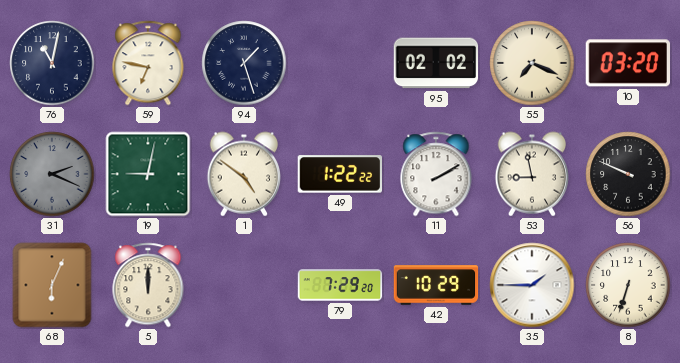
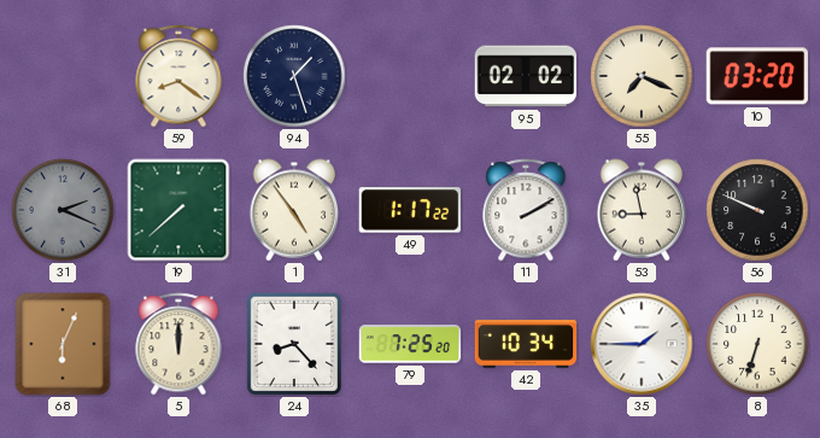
76: 11:02 -> none (52, 63)
59: 6:47 -> 8:21 (178, 76)
19: 9:02 -> 7:38 (178, 210)
1: 4:51 -> 4:54 (294, 210)
49: 1:22 -> 1:17 (409, 210)
24: none -> 8:23 (294, 343)
79: 7:29 -> 7:25 (410, 344)
42: 10:29 -> 10:34 (526, 344)
